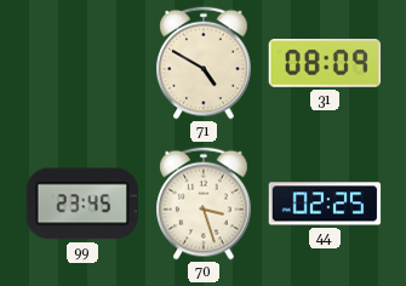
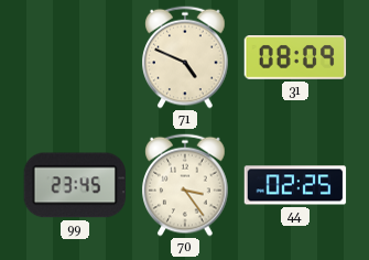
71: 4:50 -> 4:49 (185, 57)
70: 3:27 -> 3:24 (185, 185)
